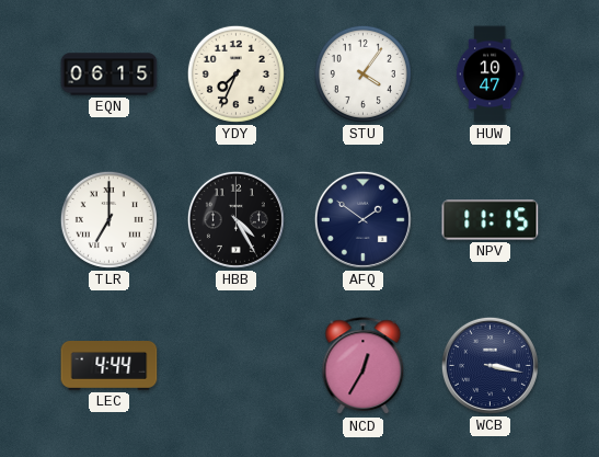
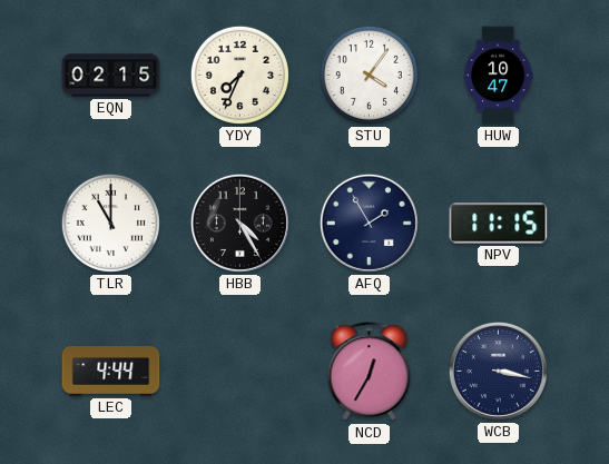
EQN: 06:15 -> 02:15 (111, 76)
TLR: 7:00 -> 11:00 (110, 223)
AFQ: 1:51 -> 1:55 (369, 223)
